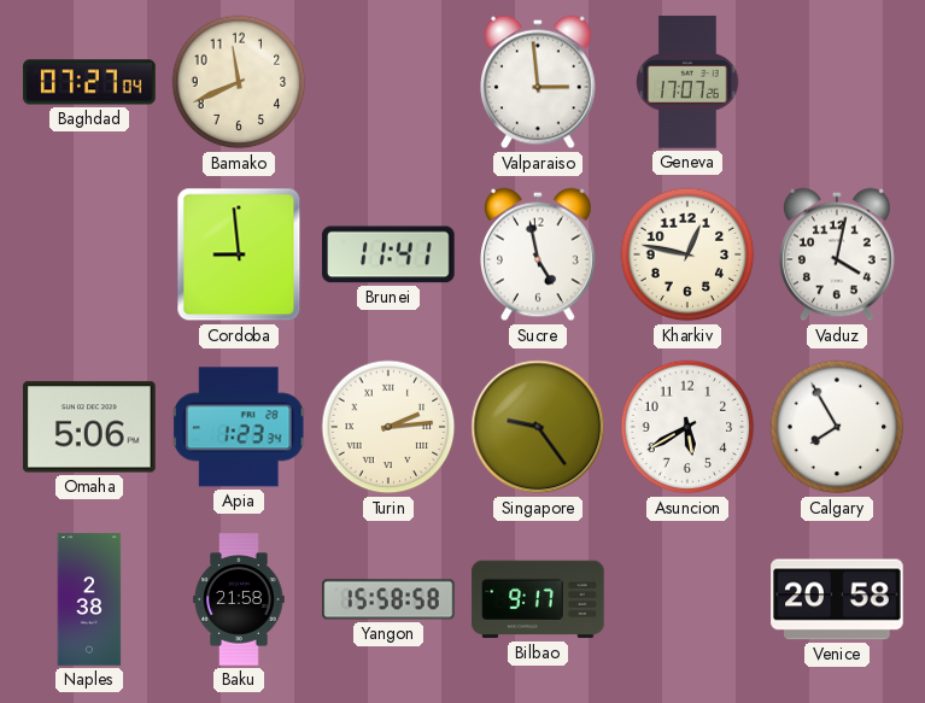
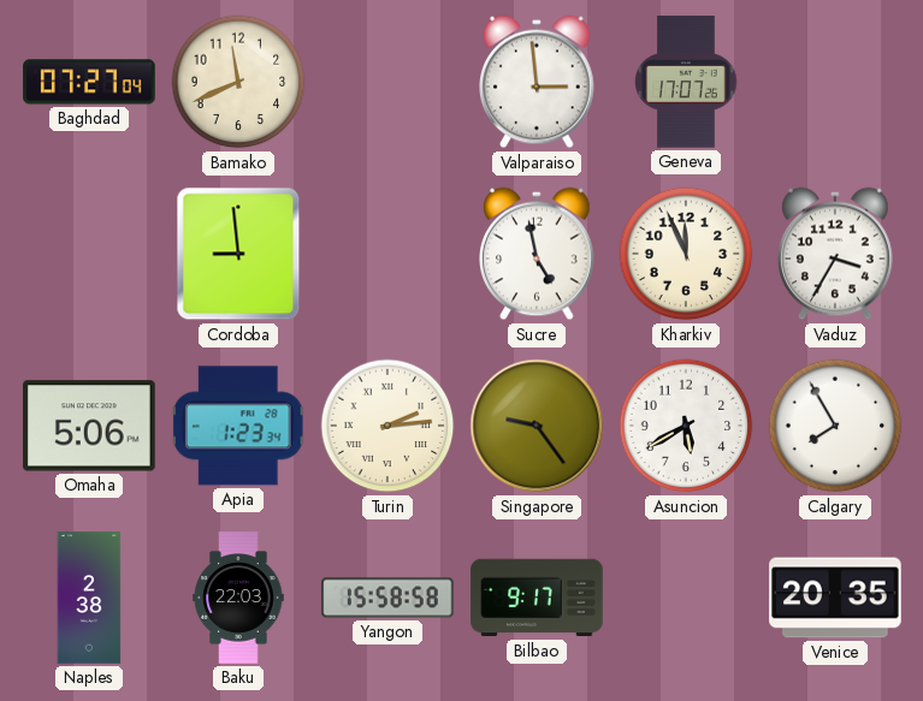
Brunei: 11:41 -> none (390, 254)
Kharkiv: 12:47 -> 11:56 (686, 254)
Vaduz: 4:02 -> 3:35 (836, 254)
Baku: 21:58 -> 22:03 (238, 598)
Venice: 20:58 -> 20:35 (835, 598)
